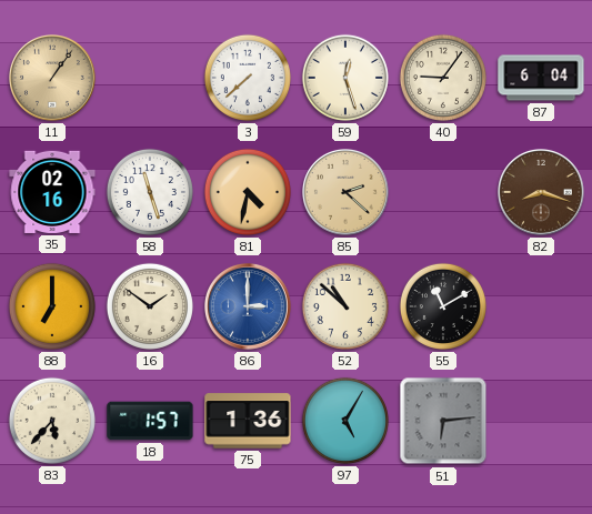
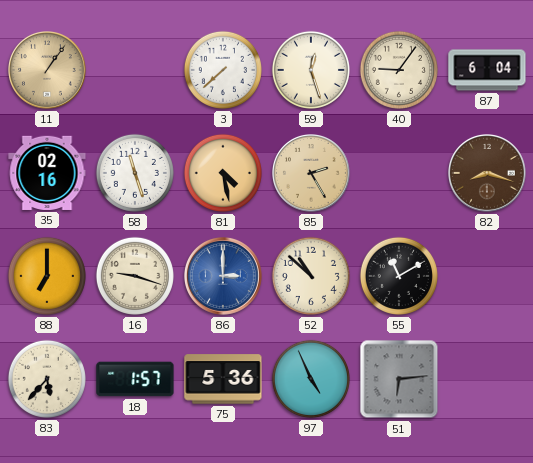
81: 4:32 -> 4:28 (223, 173)
85: 2:22 -> 2:25 (312, 174)
16: 1:51 -> 9:18 (135, 276)
75: 1:36 -> 5:36 (223, 379)
97: 5:05 -> 4:56 (311, 379)
